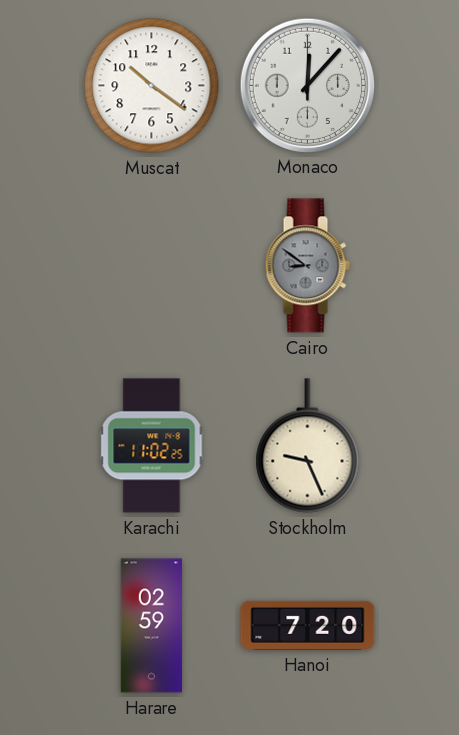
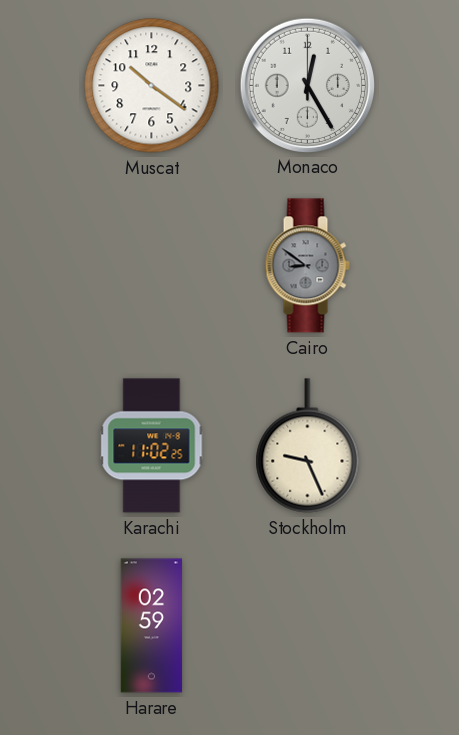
Monaco: 12:07 -> 12:25 (307, 85)
Hanoi: 7:20 -> none (308, 625)
